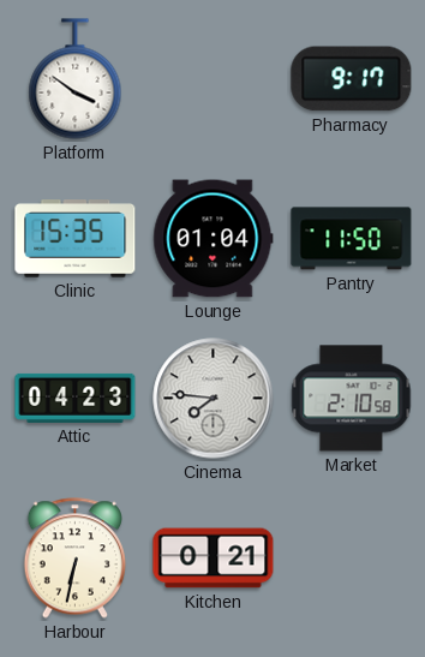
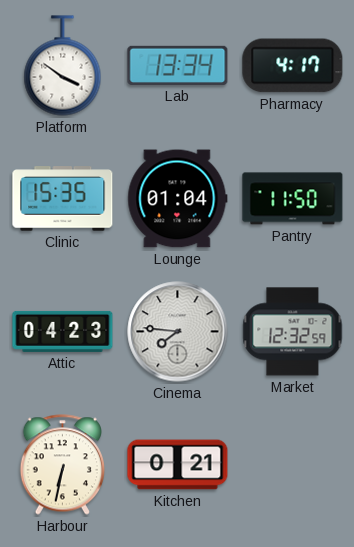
Lab: none -> 13:34 (178, 65)
Pharmacy: 9:17 -> 4:17 (293, 66)
Market: 2:10 -> 12:32 (293, 332)
